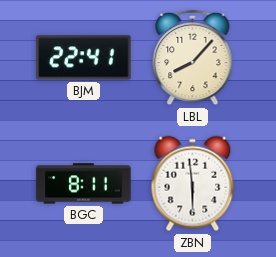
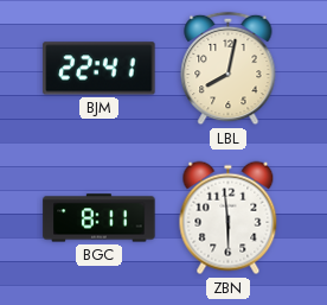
LBL: 8:07 -> 8:02 (229, 69)
